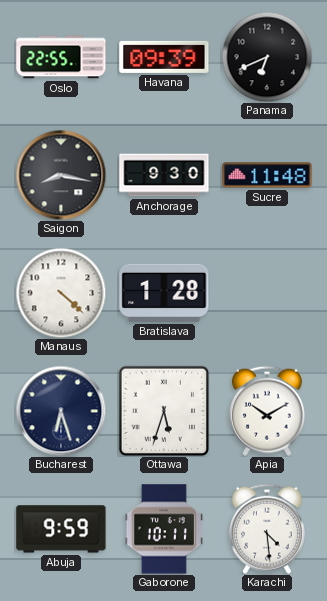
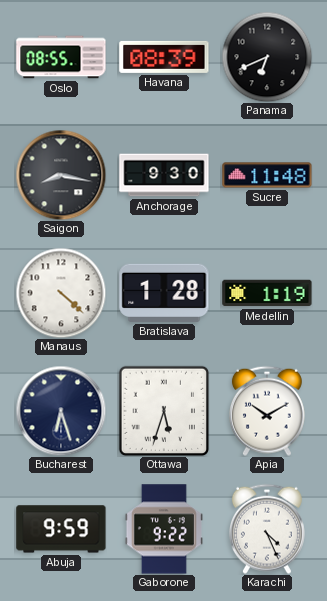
Oslo: 22:55 -> 08:55 (61, 57)
Havana: 09:39 -> 08:39 (164, 57)
Medellin: none -> 1:19 (267, 293)
Gaborone: 10:11 -> 9:22 (164, 529)
Karachi: 4:29 -> 4:26 (267, 529)
